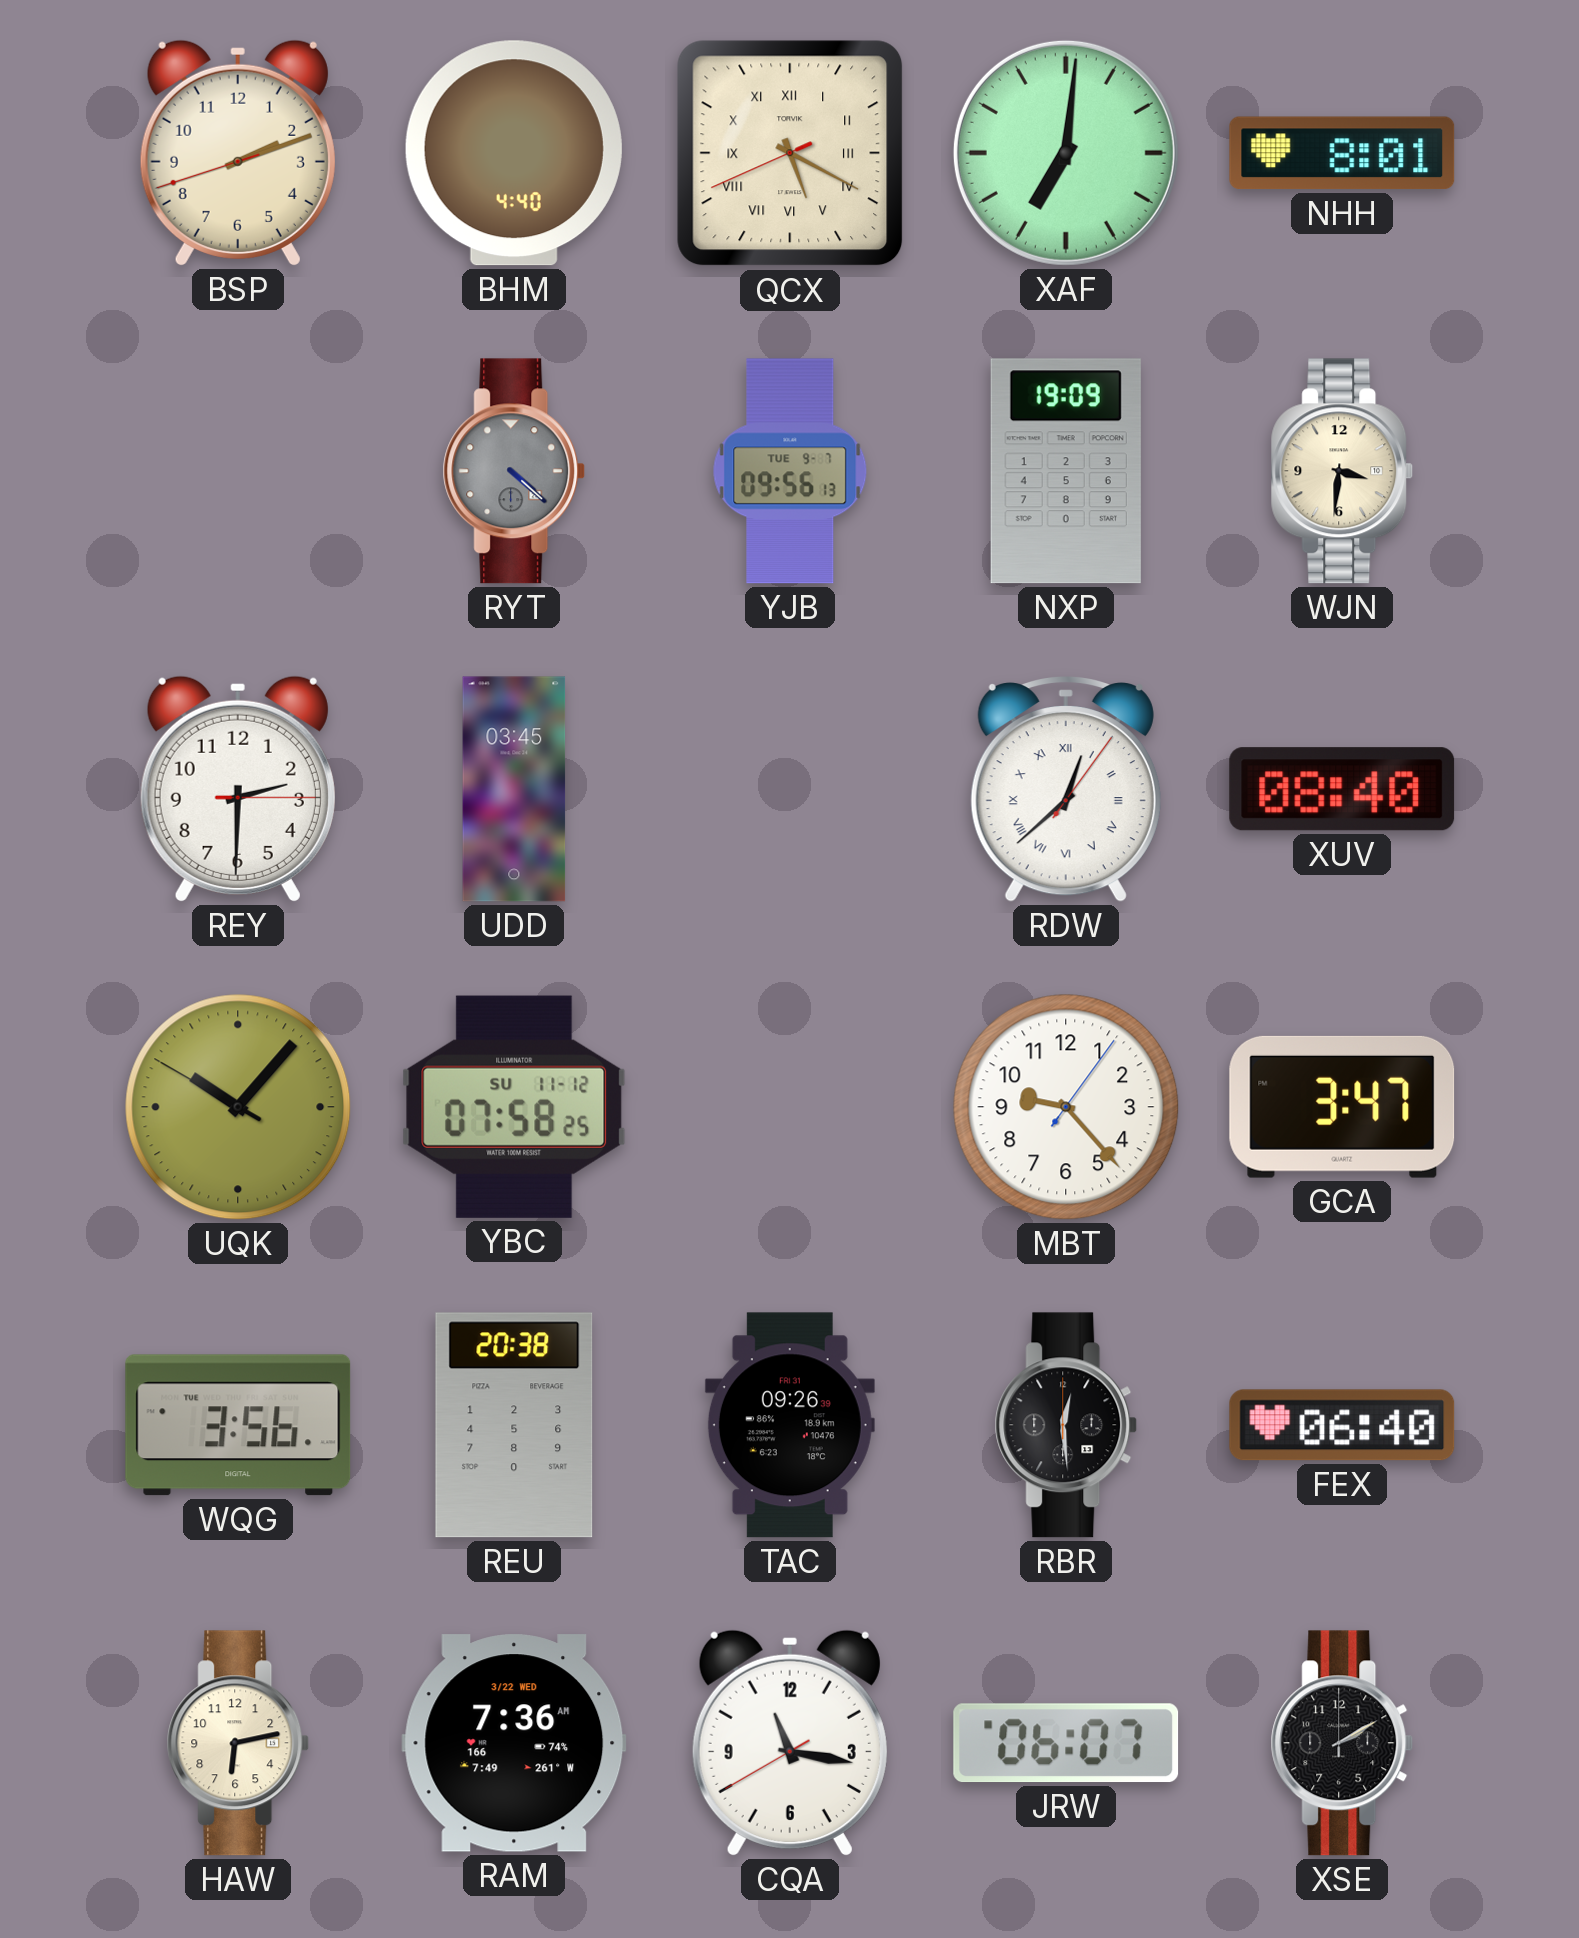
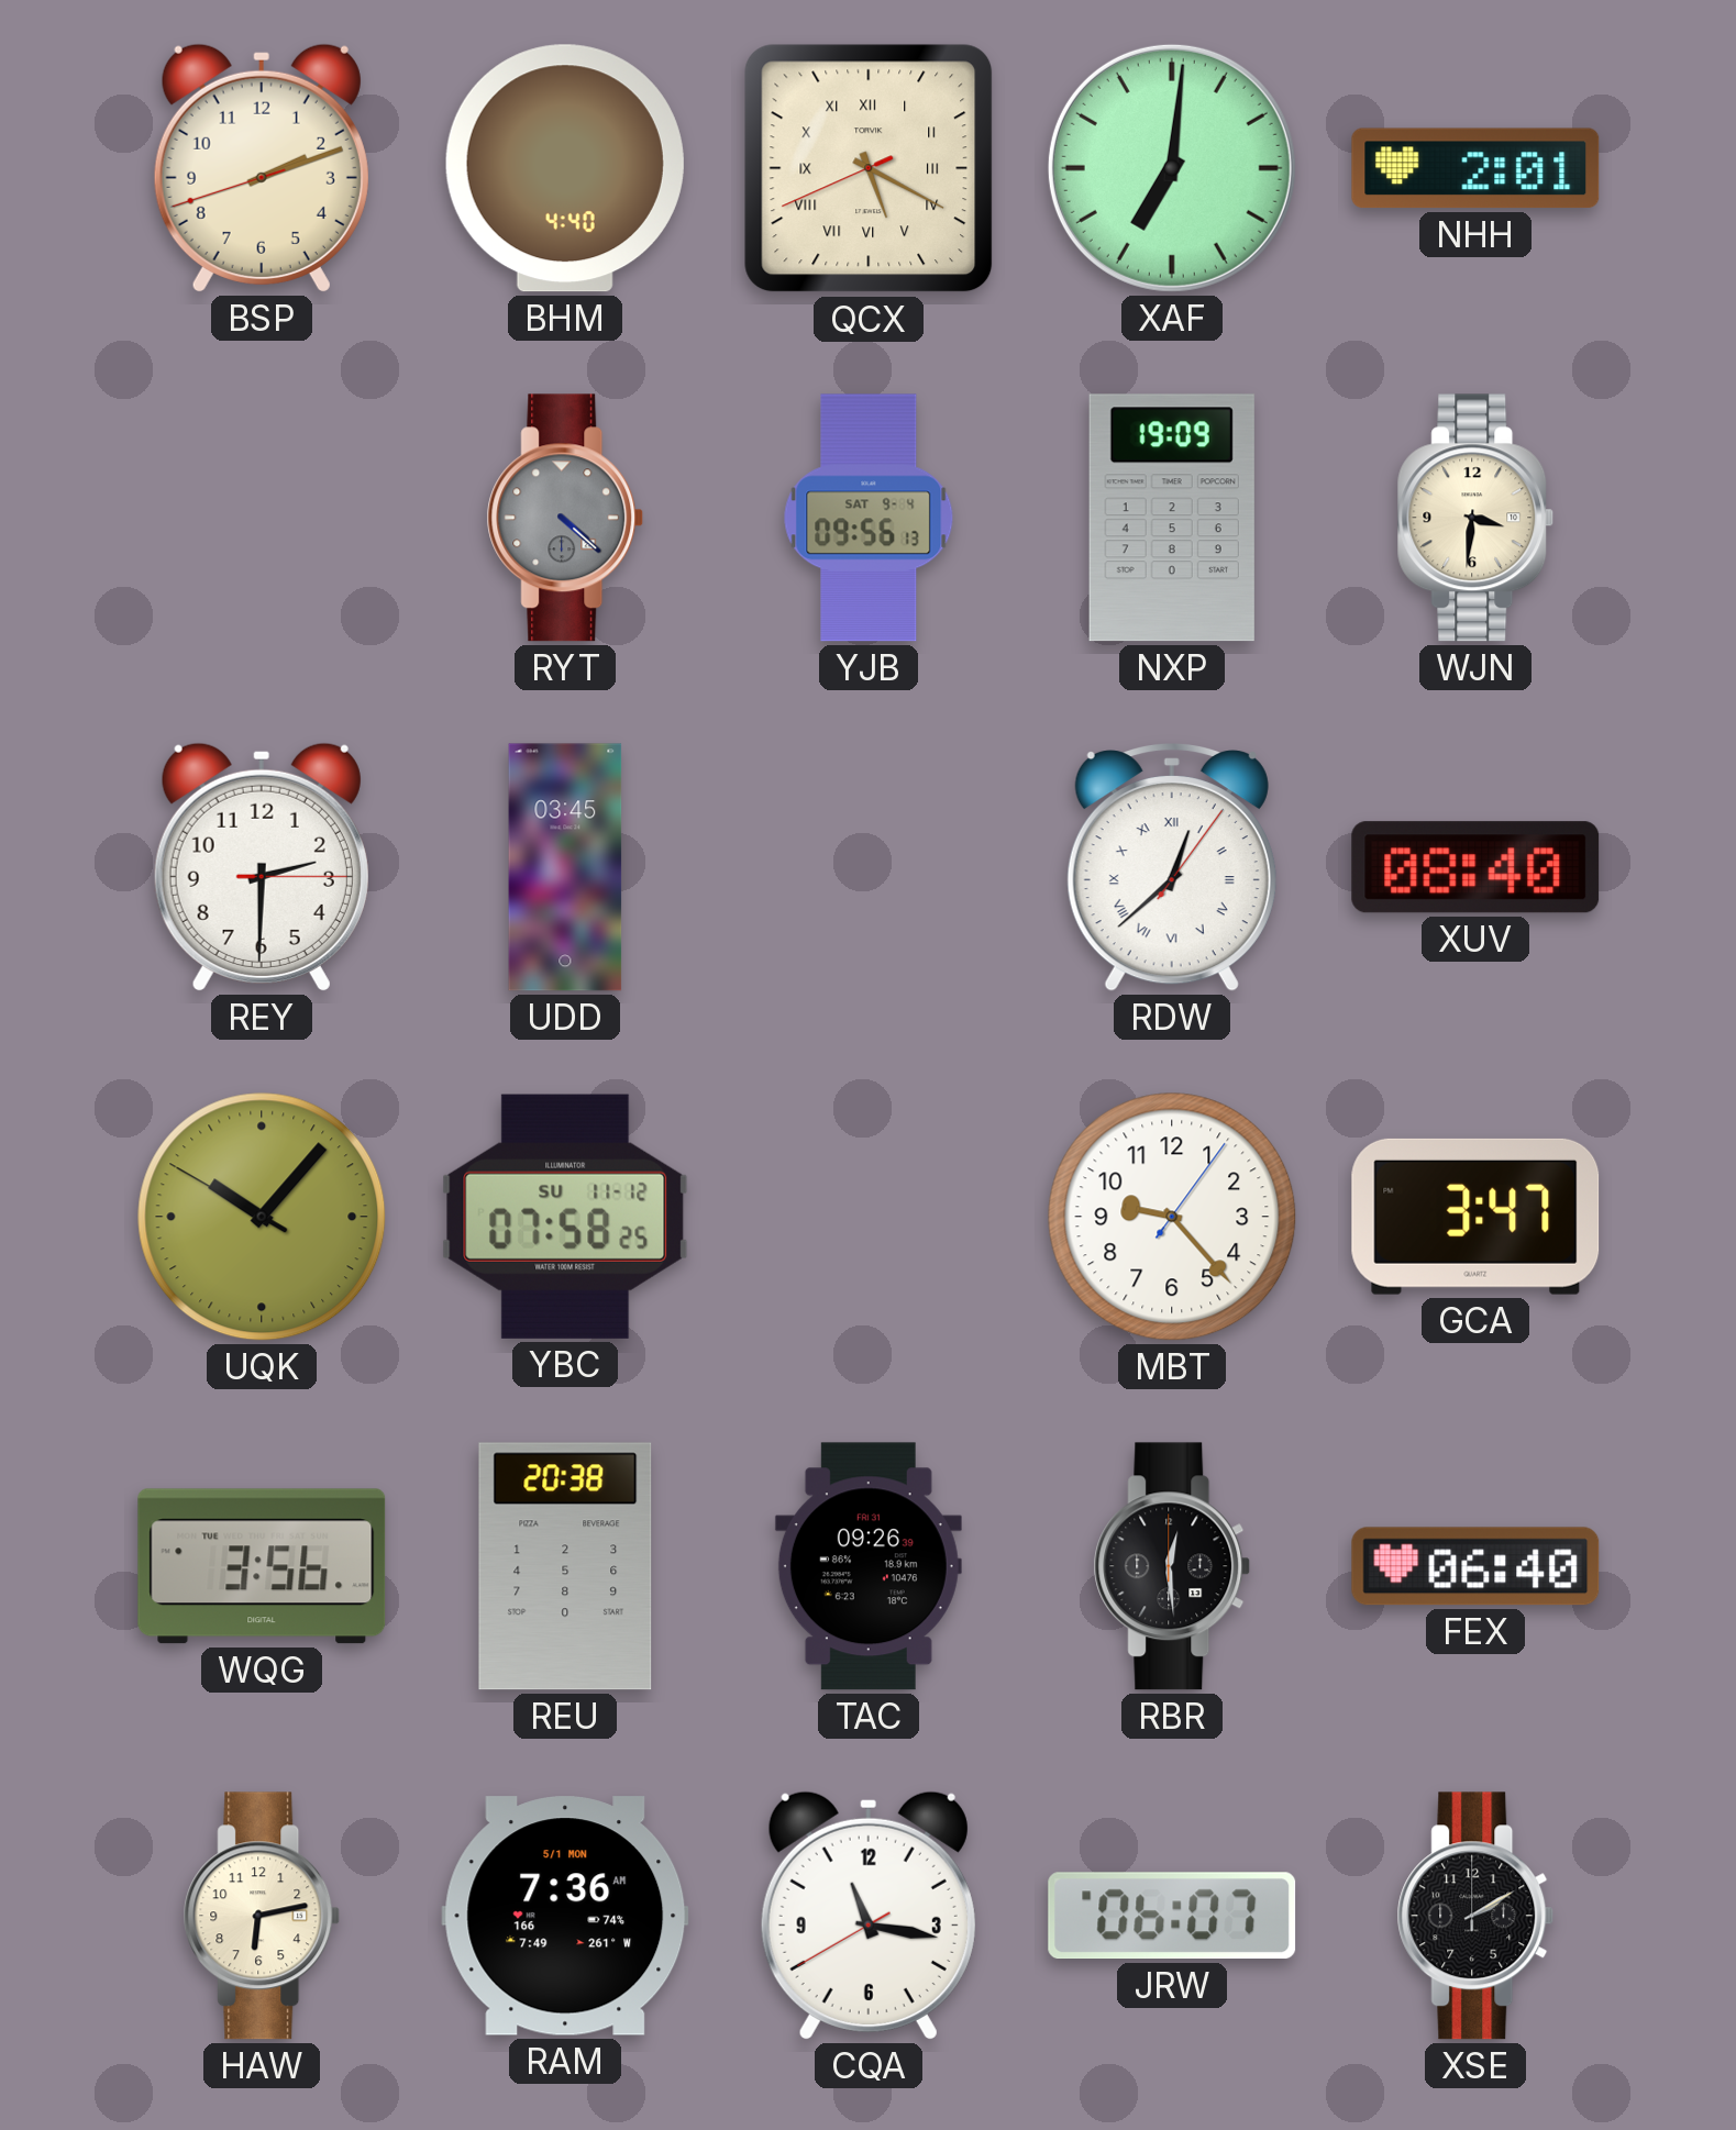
NHH: 8:01 -> 2:01 (1475, 168)
YJB date: TUE 9-7 -> SAT 9-4 (869, 518)
RAM date: 3/22 WED -> 5/1 MON (565, 1916)
